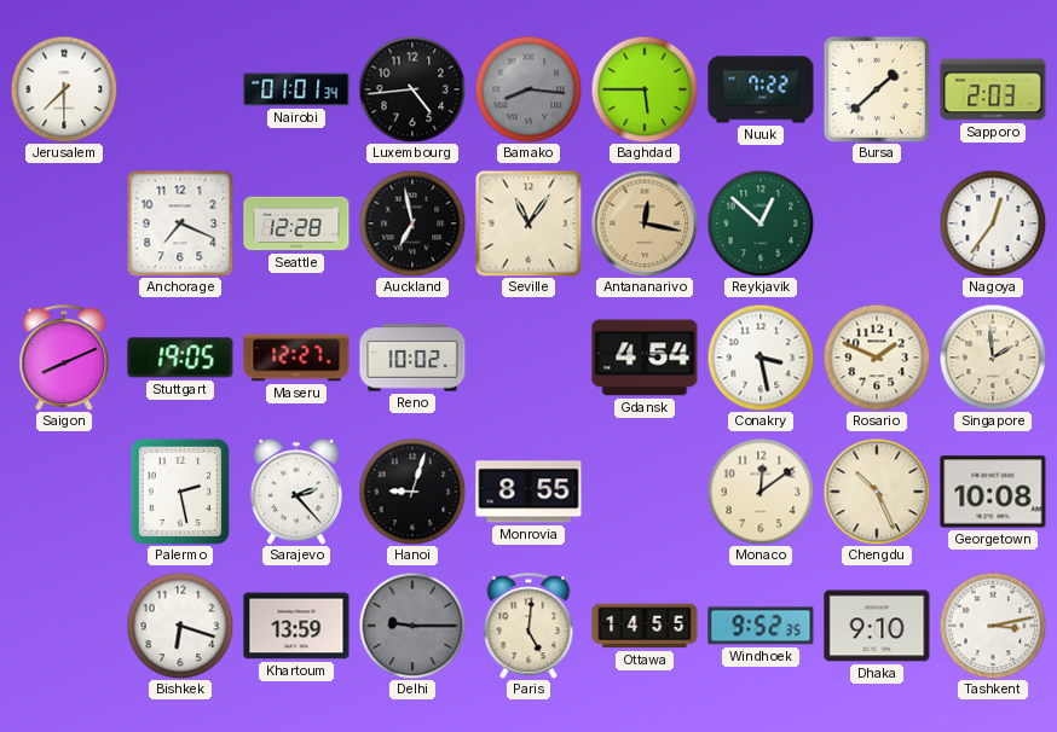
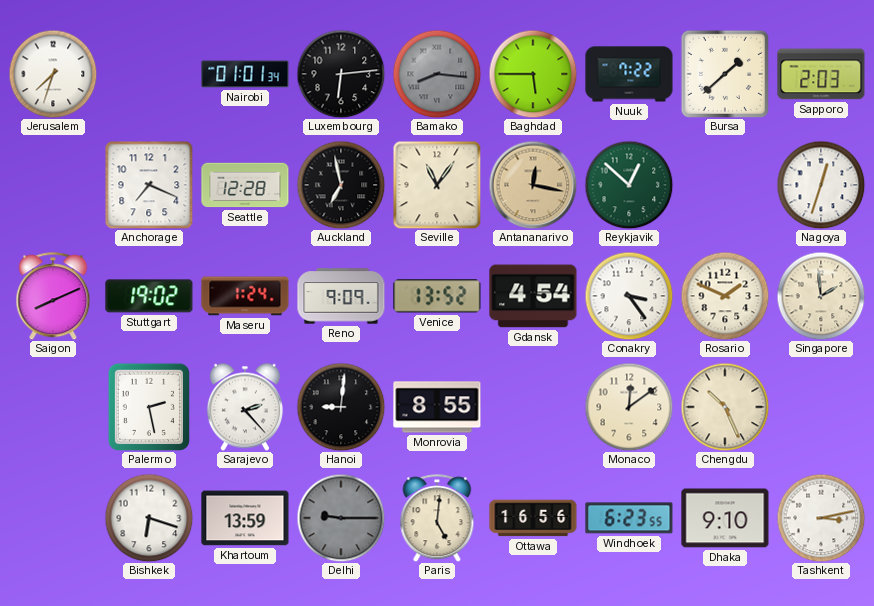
Jerusalem: 7:30 -> 7:33 (53, 74)
Luxembourg: 4:44 -> 6:14 (341, 74)
Nagoya: 12:36 -> 12:33 (821, 185)
Stuttgart: 19:05 -> 19:02 (149, 296)
Maseru: 12:27 -> 1:24 (245, 296)
Reno: 10:02 -> 9:09 (341, 296)
Venice: none -> 13:52 (437, 296)
Conakry: 3:28 -> 3:24 (629, 296)
Hanoi: 9:03 -> 9:01 (341, 407)
Georgetown: 10:08 -> none (993, 492)
Ottawa: 14:55 -> 16:56 (533, 518)
Windhoek: 9:52 -> 6:23 (629, 518)
